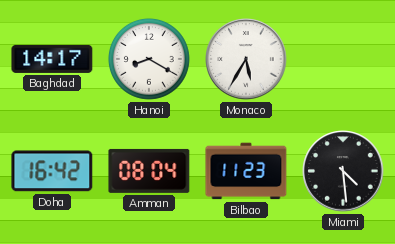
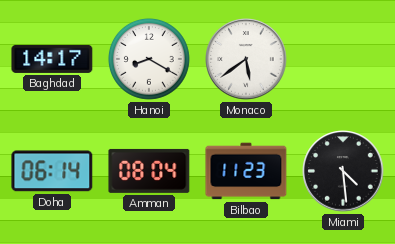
Monaco: 5:35 -> 5:39 (246, 59)
Doha: 16:42 -> 06:14 (52, 171)
